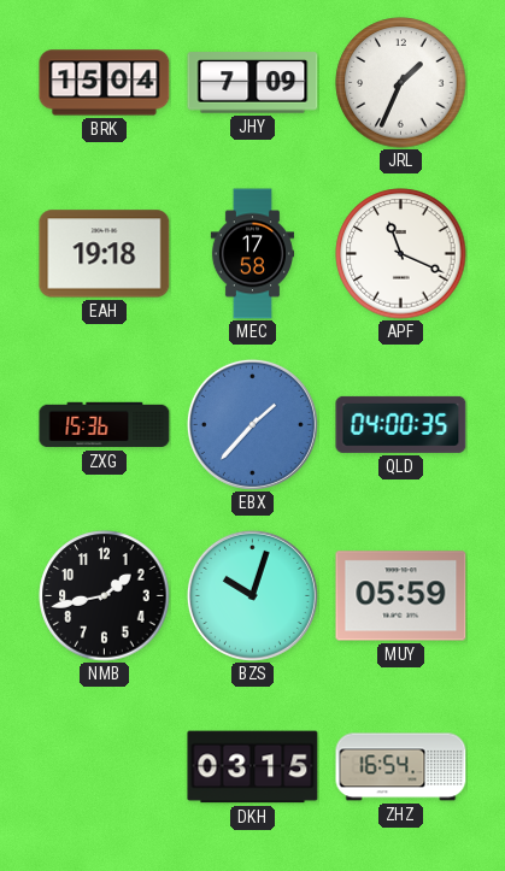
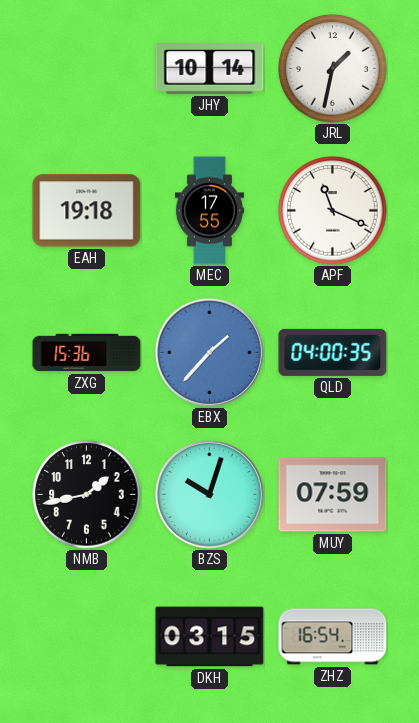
BRK: 15:04 -> none (105, 83)
JHY: 7:09 -> 10:14 (210, 69)
JRL: 1:34 -> 1:32 (333, 69)
MEC: 17:58 -> 17:55 (209, 211)
MUY: 05:59 -> 07:59 (333, 495)
